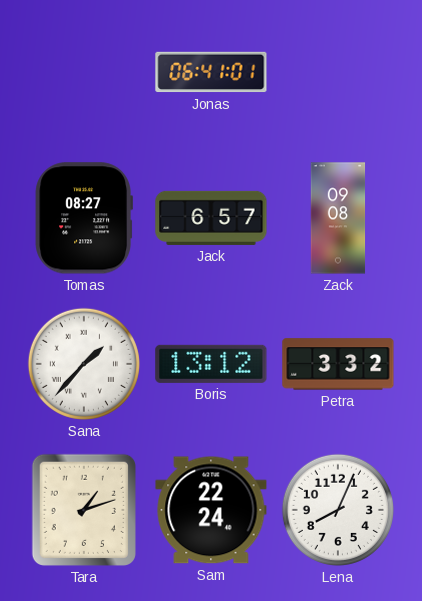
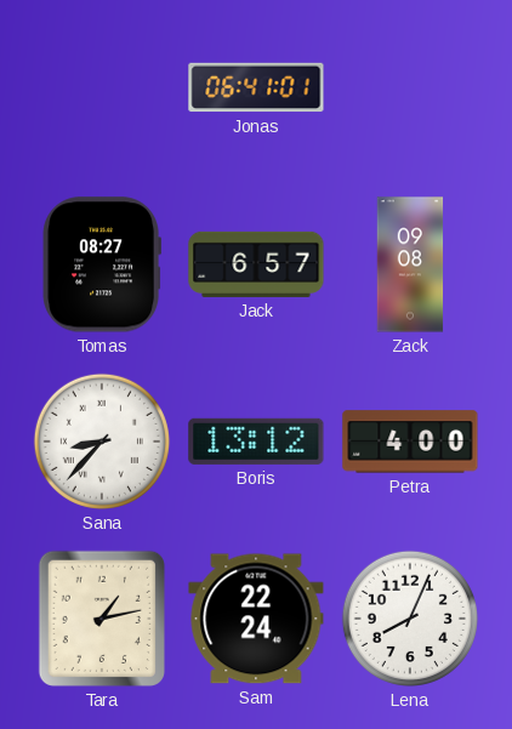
Sana: 1:37 -> 8:37 (102, 442)
Petra: 3:32 -> 4:00 (410, 442)
Tara: 1:12 -> 1:13 (102, 619)
